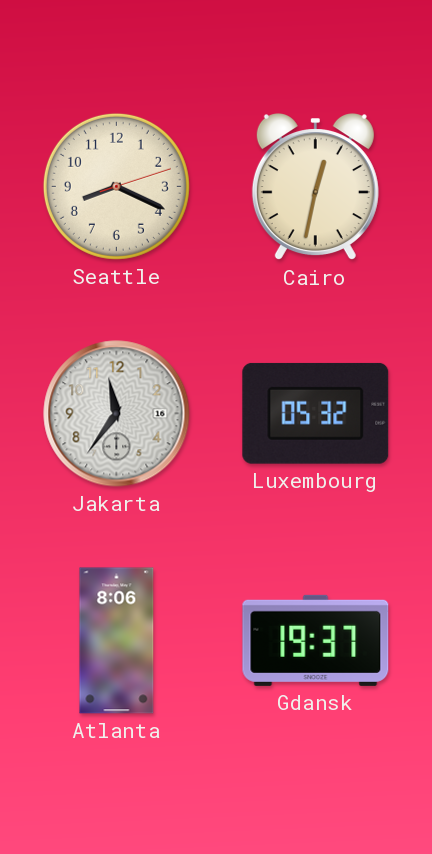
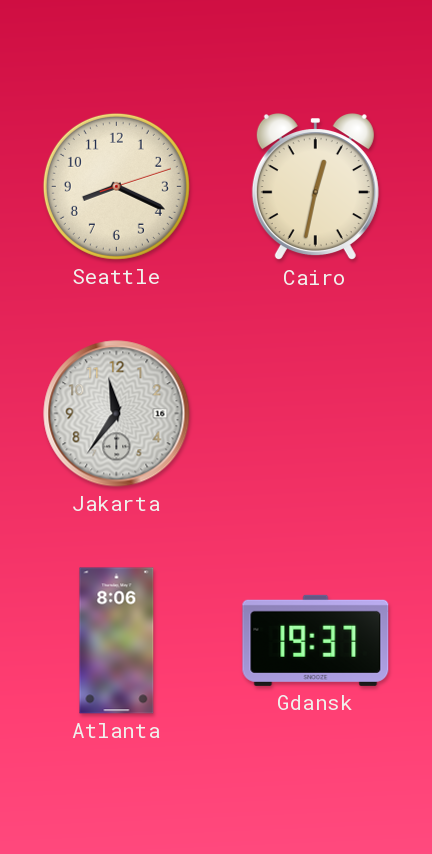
Luxembourg: 05:32 -> none (316, 413)
